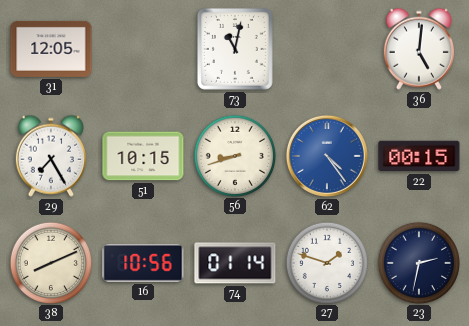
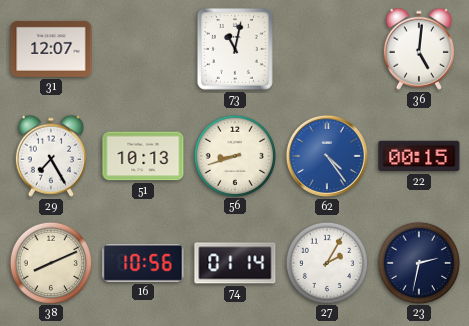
31: 12:05 -> 12:07 (51, 49)
51: 10:15 -> 10:13 (143, 156)
27: 1:48 -> 2:05 (326, 262)
